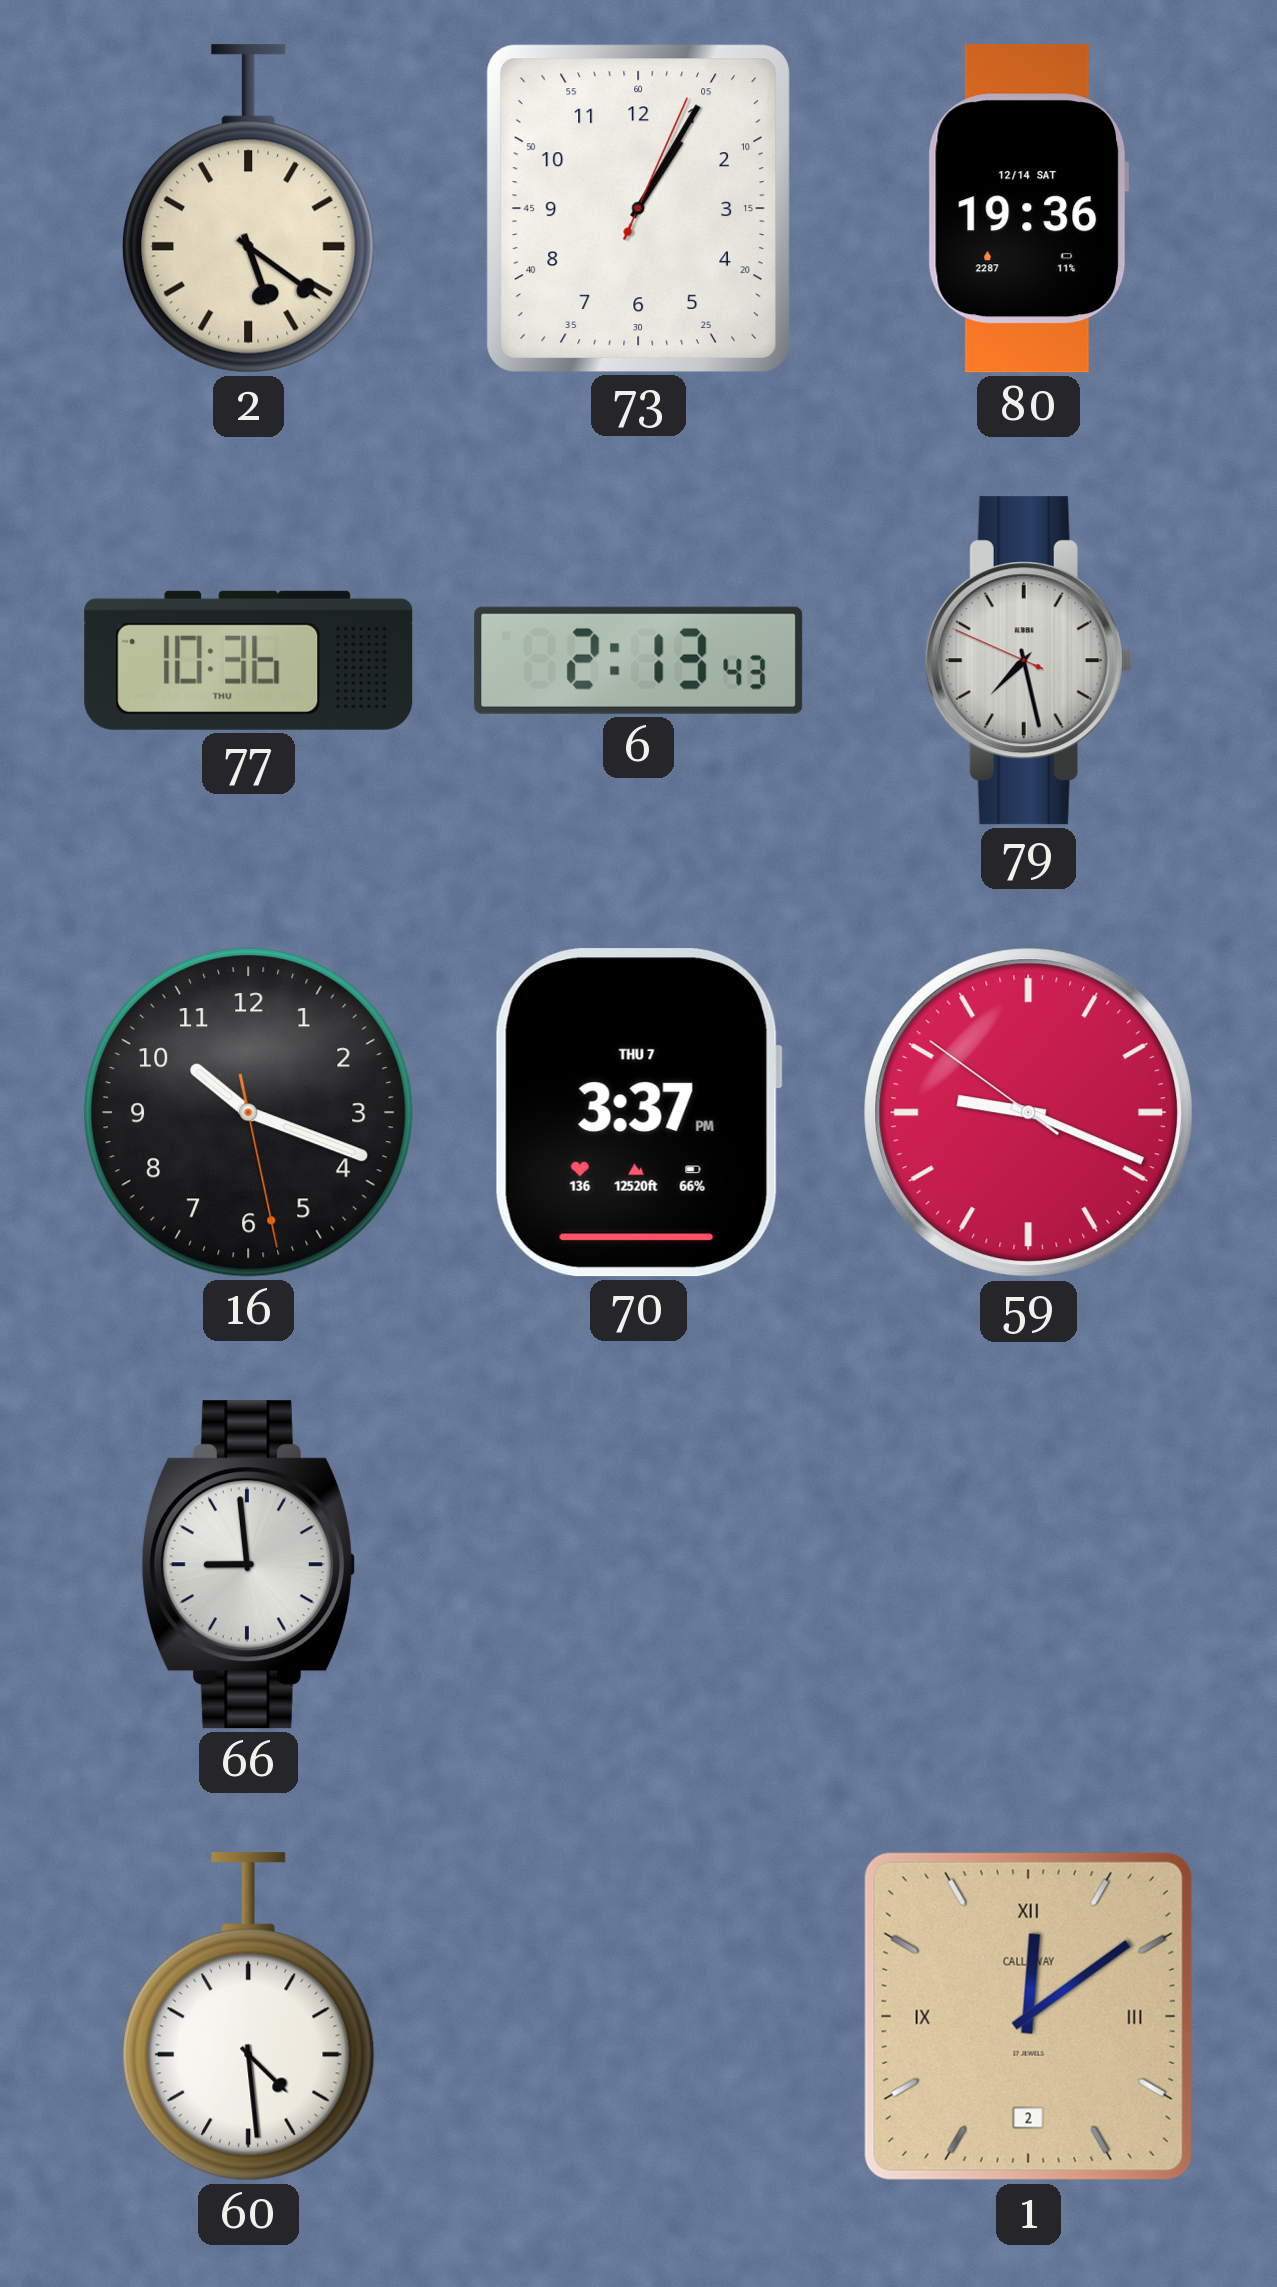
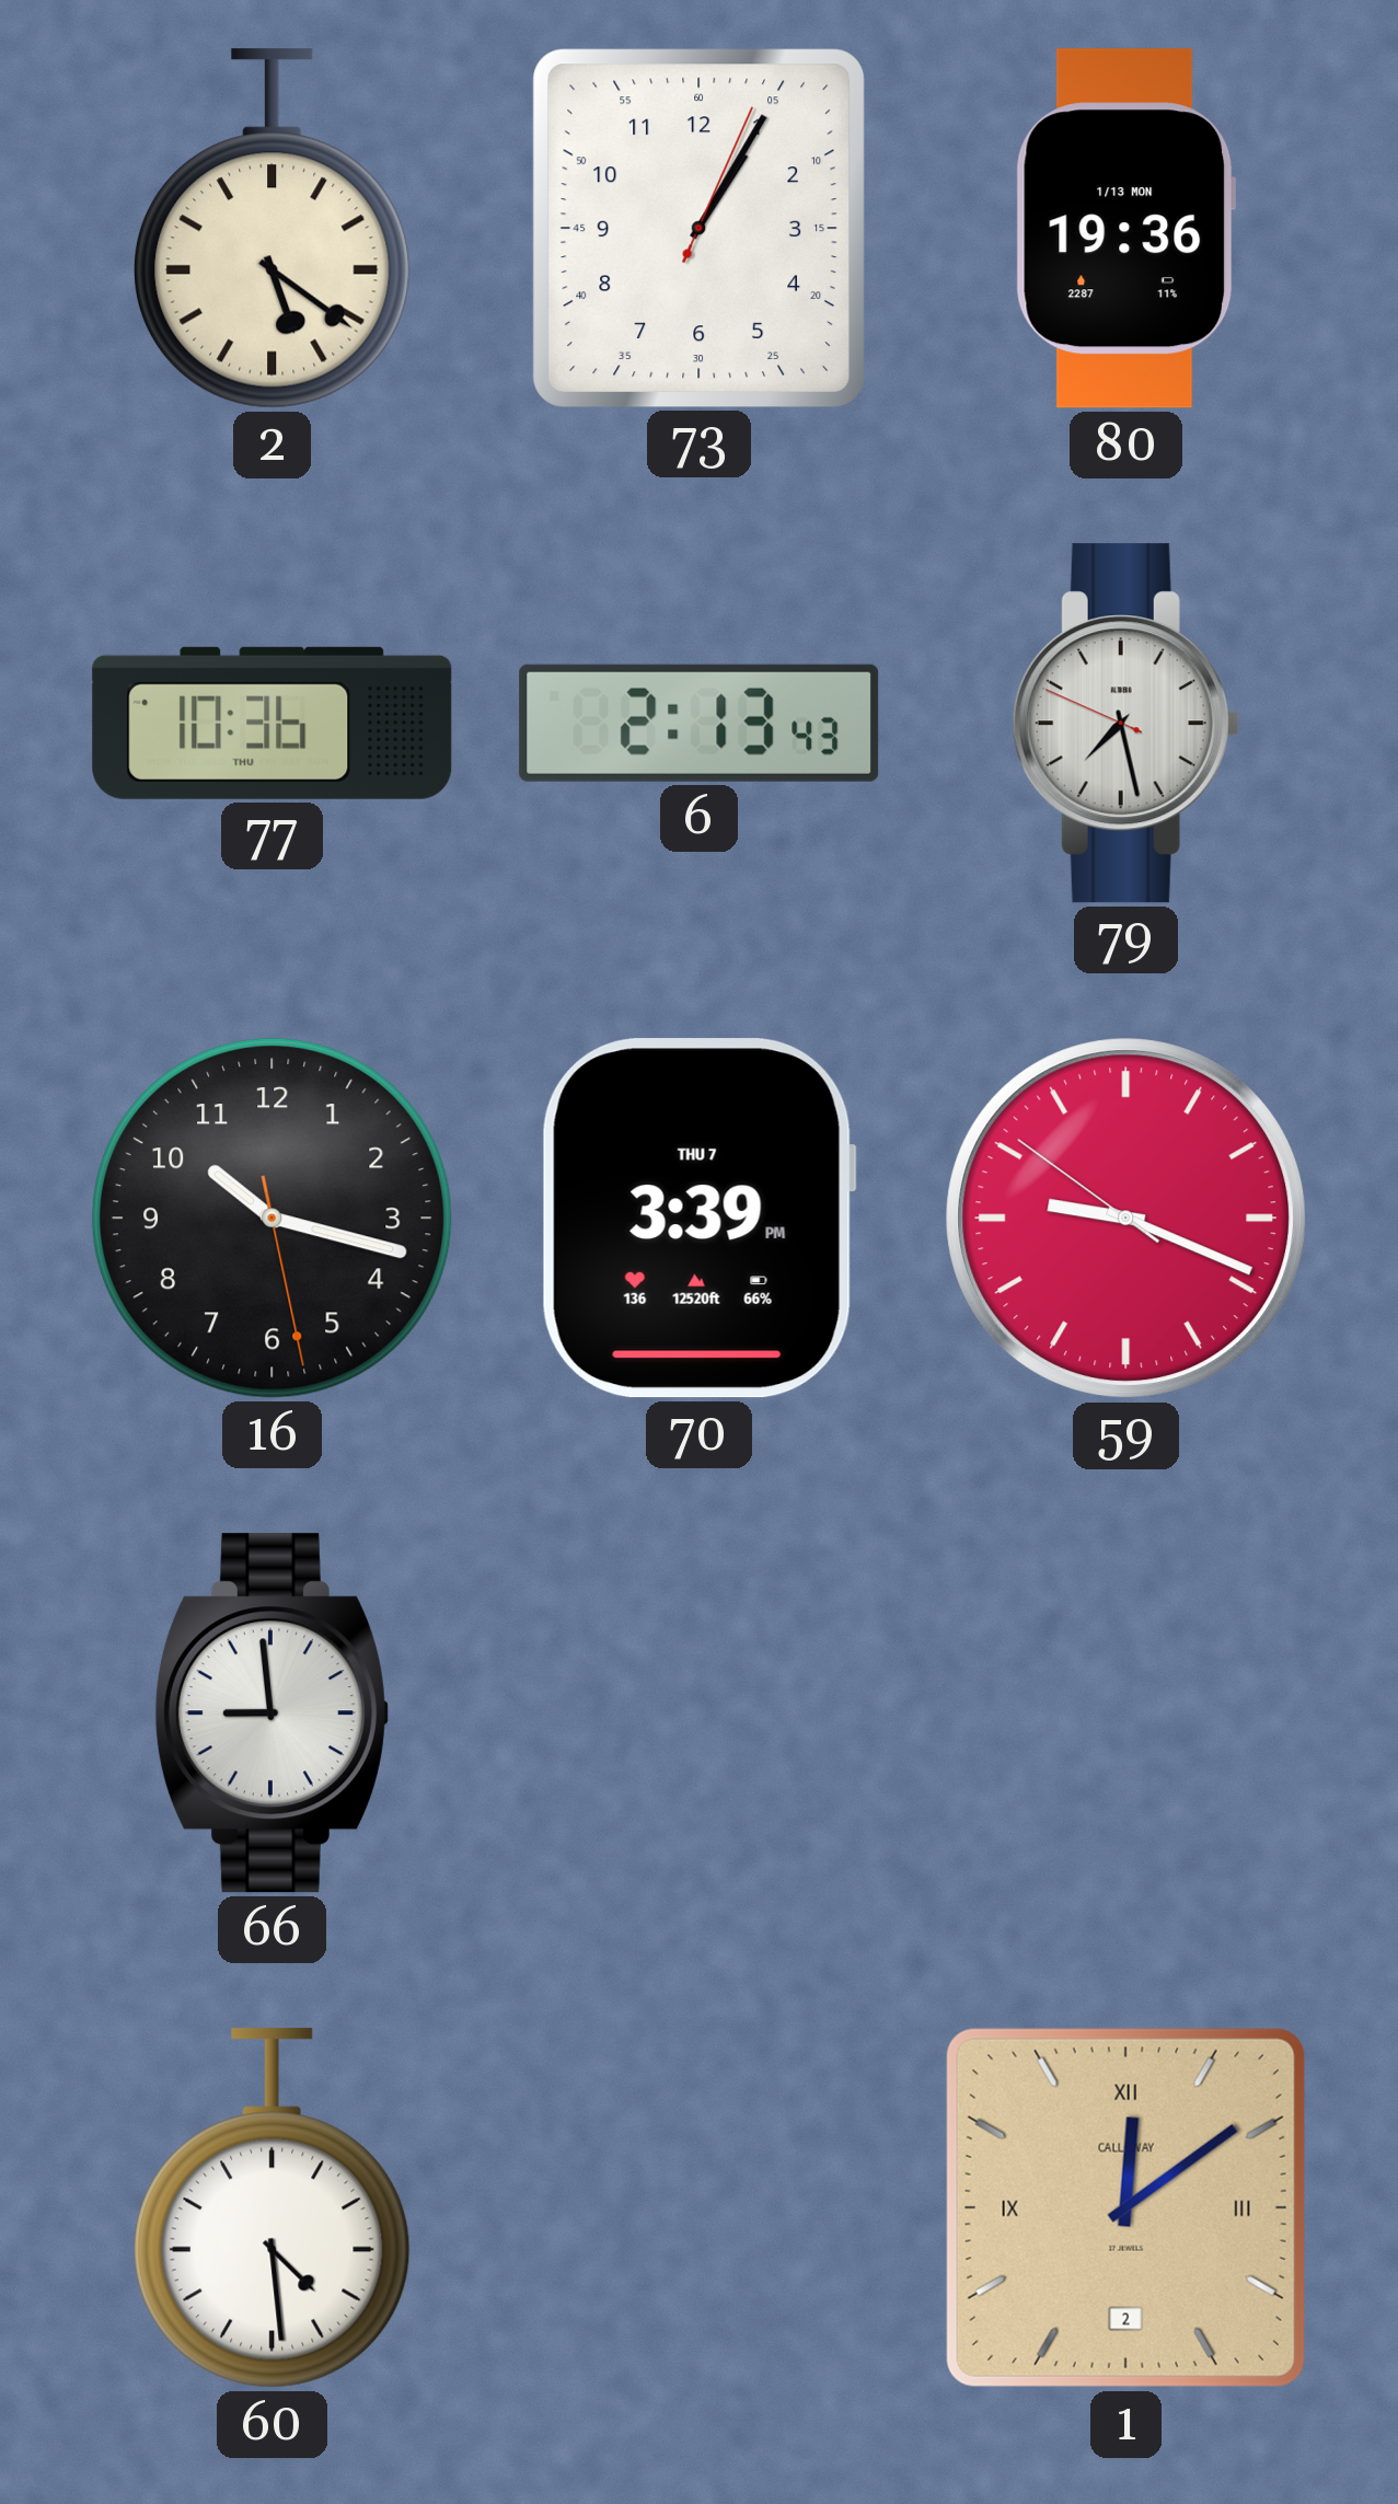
80 date: 12/14 SAT -> 1/13 MON (1125, 229)
16: 10:18 -> 10:17 (271, 1218)
70: 3:37 -> 3:39 (698, 1219)
